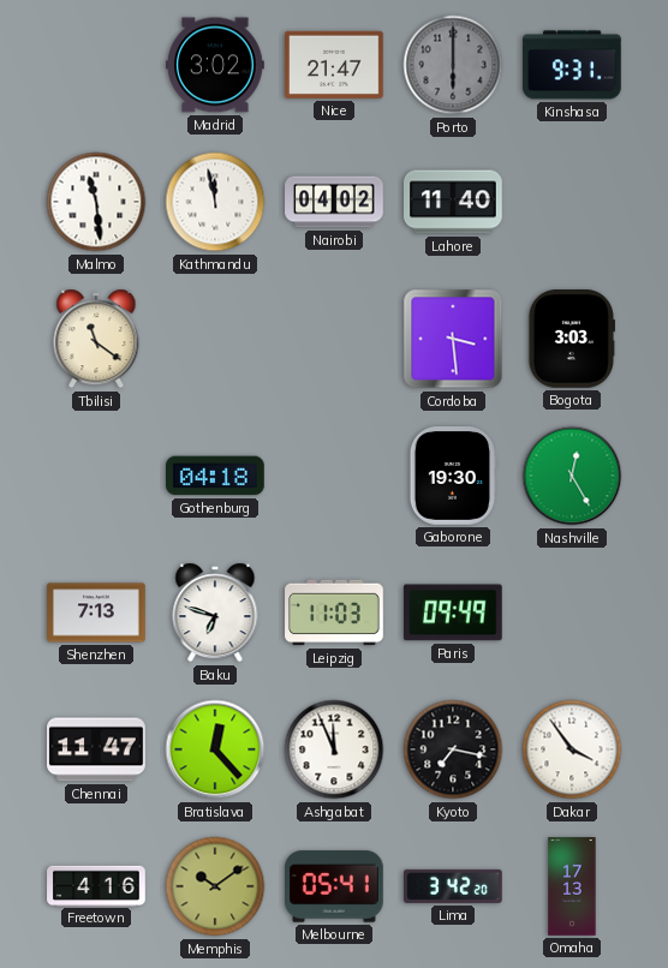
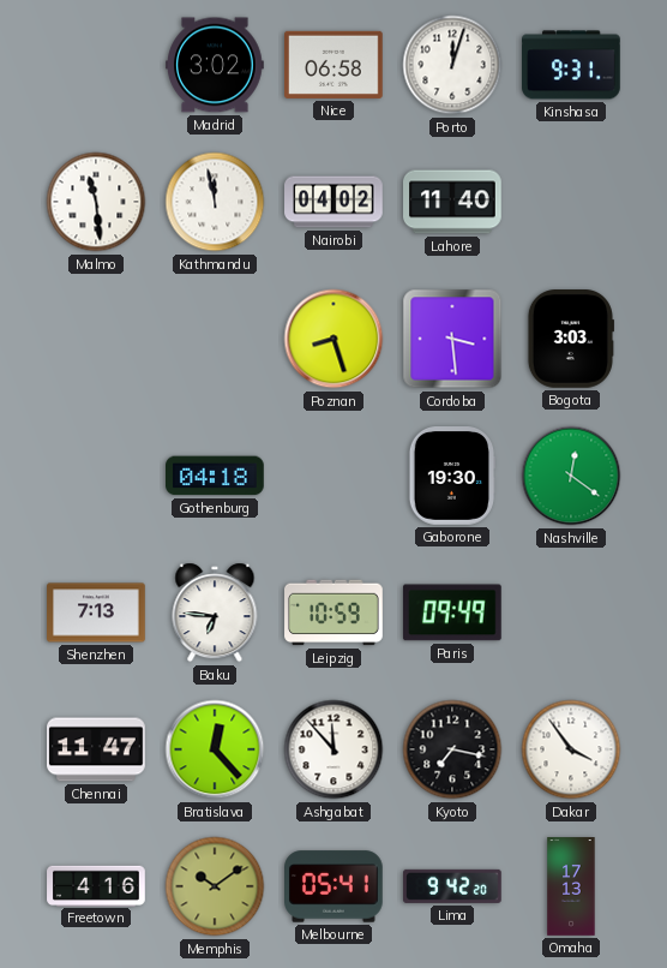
Nice: 21:47 -> 06:58 (335, 65)
Porto: 6:00 -> 12:03 (452, 65)
Porto dial: grey -> white (452, 65)
Tbilisi: 11:21 -> none (96, 339)
Poznan: none -> 8:27 (333, 339)
Nashville: 12:25 -> 12:21 (571, 476)
Baku: 6:48 -> 6:46 (215, 613)
Leipzig: 11:03 -> 10:59 (333, 613)
Ashgabat: 11:56 -> 11:53 (333, 749)
Lima: 3:42 -> 9:42 (453, 886)
